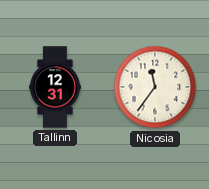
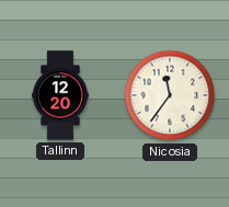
Tallinn: 12:31 -> 12:20 (61, 95)
